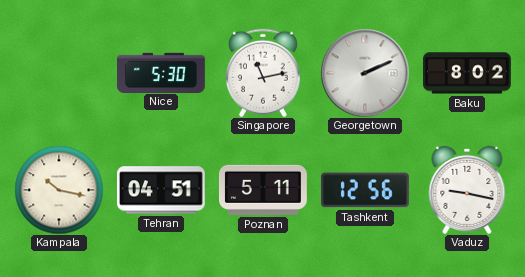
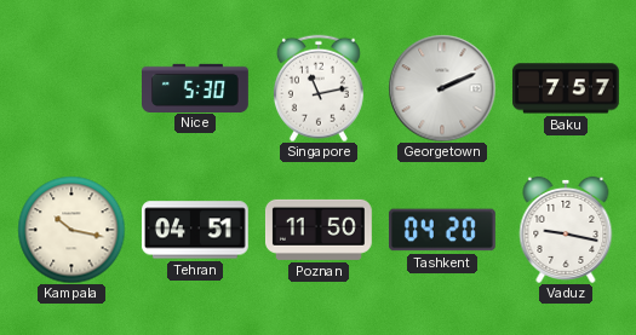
Baku: 8:02 -> 7:57 (567, 88)
Poznan: 5:11 -> 11:50 (319, 230)
Tashkent: 12:56 -> 04:20 (442, 230)
